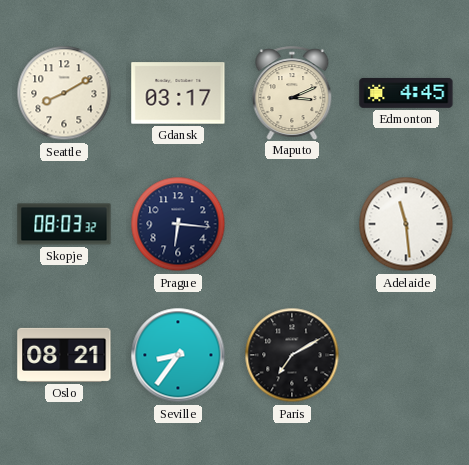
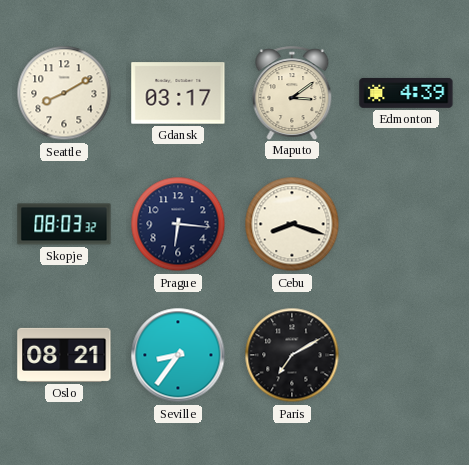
Maputo: 3:11 -> 3:09 (292, 93)
Edmonton: 4:45 -> 4:39 (406, 93)
Cebu: none -> 8:18 (292, 224)
Adelaide: 11:29 -> none (406, 224)
